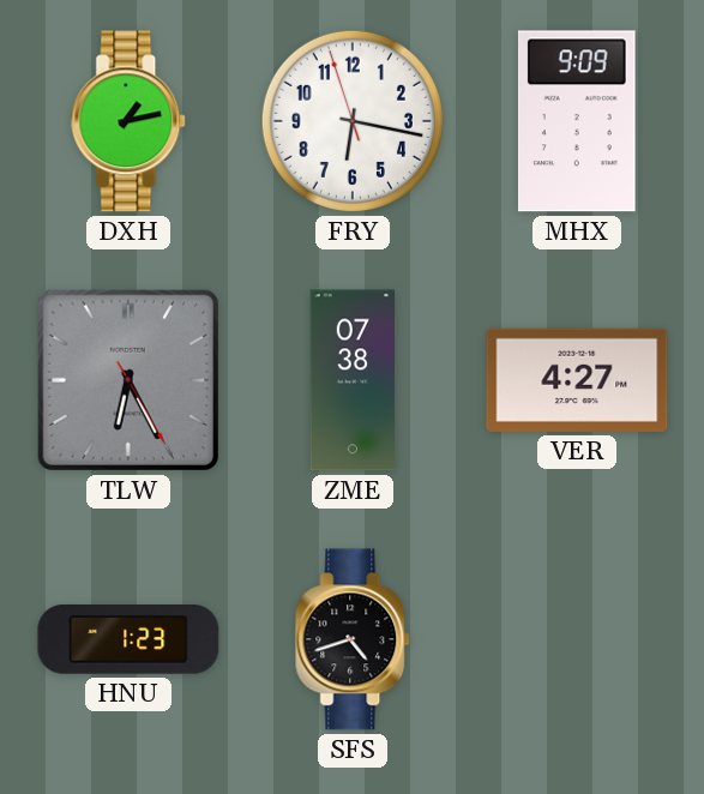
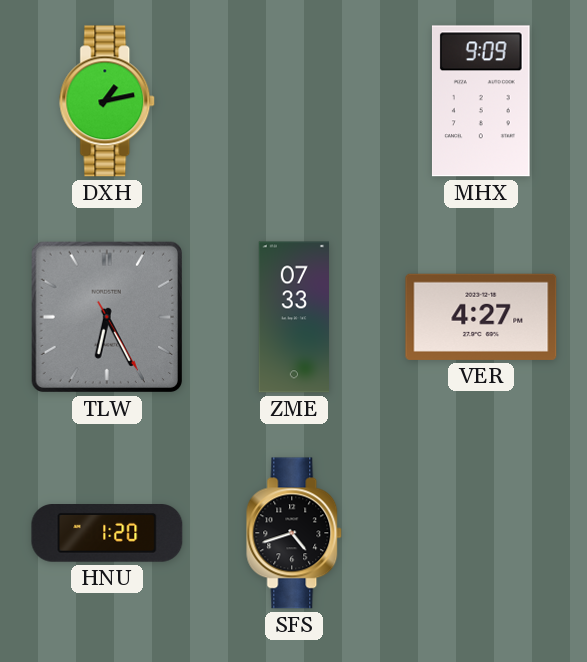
FRY: 6:16 -> none (353, 121)
ZME: 07:38 -> 07:33 (294, 317)
HNU: 1:23 -> 1:20 (107, 533)
